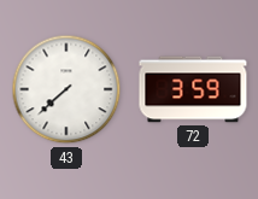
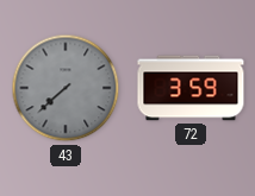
43 dial: white -> grey (66, 88)
